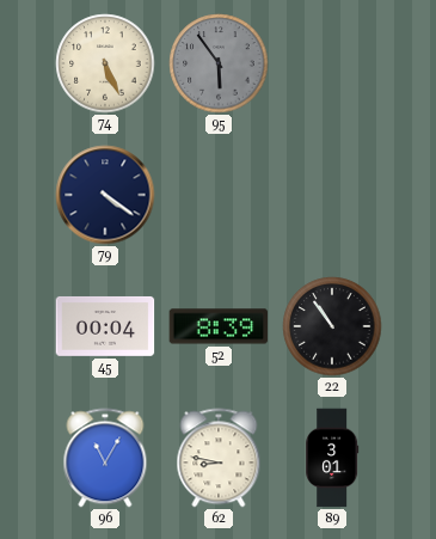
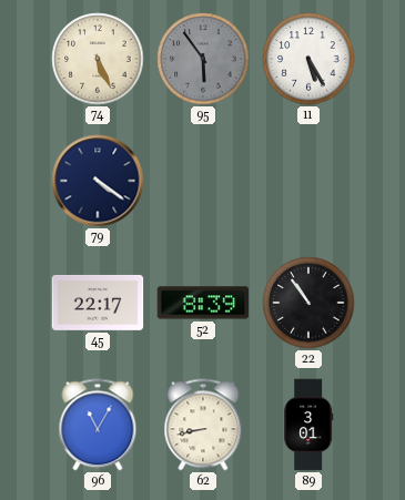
11: none -> 5:25 (308, 59)
45: 00:04 -> 22:17 (98, 303)
62: 8:47 -> 8:43 (203, 425)
